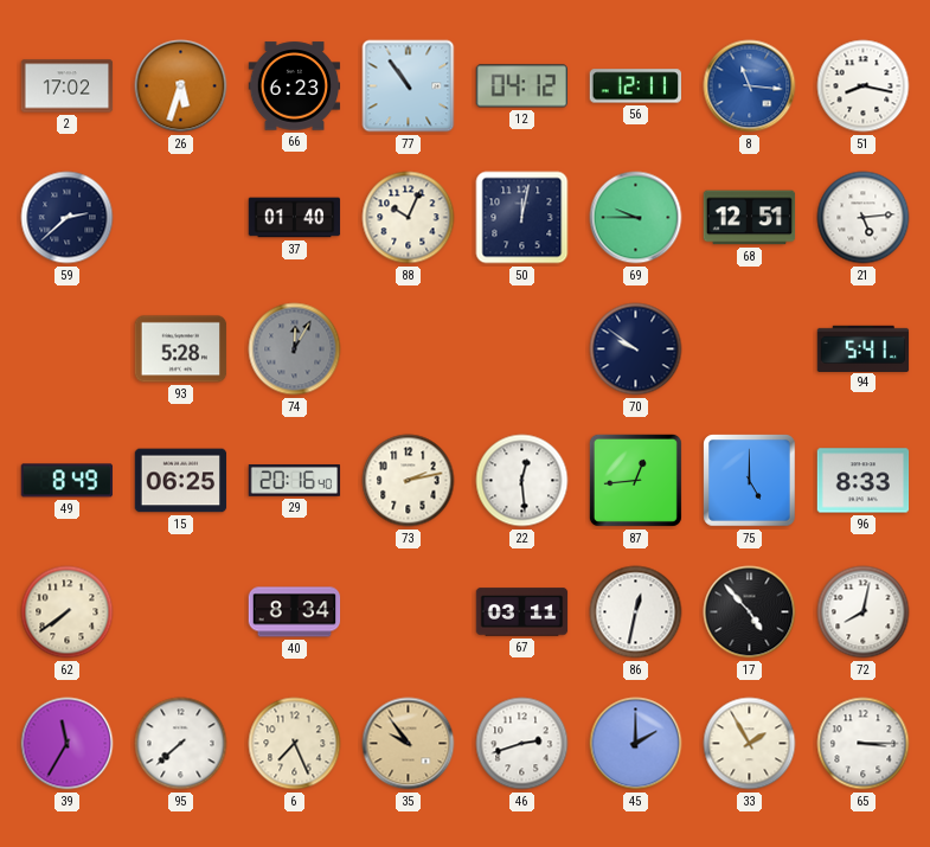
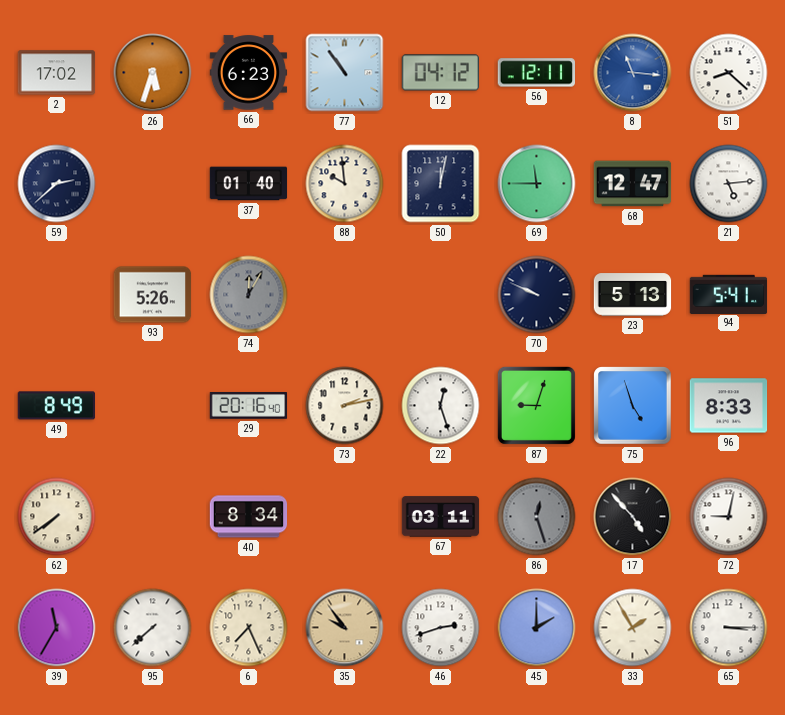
51: 8:17 -> 8:22 (729, 73)
88: 10:04 -> 9:59 (345, 184)
69: 9:45 -> 11:45 (537, 184)
68: 12:51 -> 12:47 (633, 184)
93: 5:28 -> 5:26 (153, 295)
70: 9:51 -> 9:49 (537, 295)
23: none -> 5:13 (633, 295)
15: 06:25 -> none (181, 481)
22: 12:29 -> 12:27 (441, 406)
87: 12:44 -> 9:03 (536, 405)
75: 5:00 -> 4:57 (633, 406)
86: 12:32 -> 12:27 (537, 517)
86 dial: white -> grey (537, 517)
72: 8:02 -> 9:02 (729, 517)
